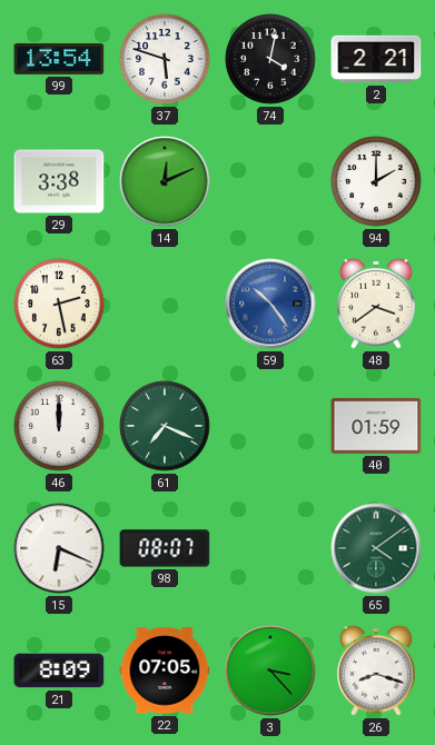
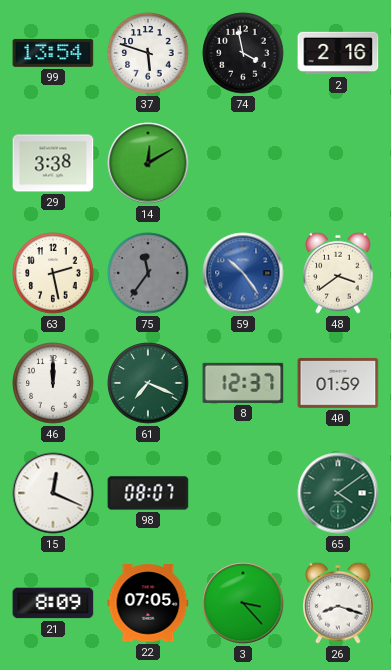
74: 4:02 -> 3:58 (243, 53)
2: 2:21 -> 2:16 (338, 53)
14: 12:11 -> 12:10 (148, 163)
94: 2:00 -> none (376, 181)
75: none -> 11:36 (148, 273)
8: none -> 12:37 (243, 383)
15: 6:19 -> 12:19 (53, 493)
